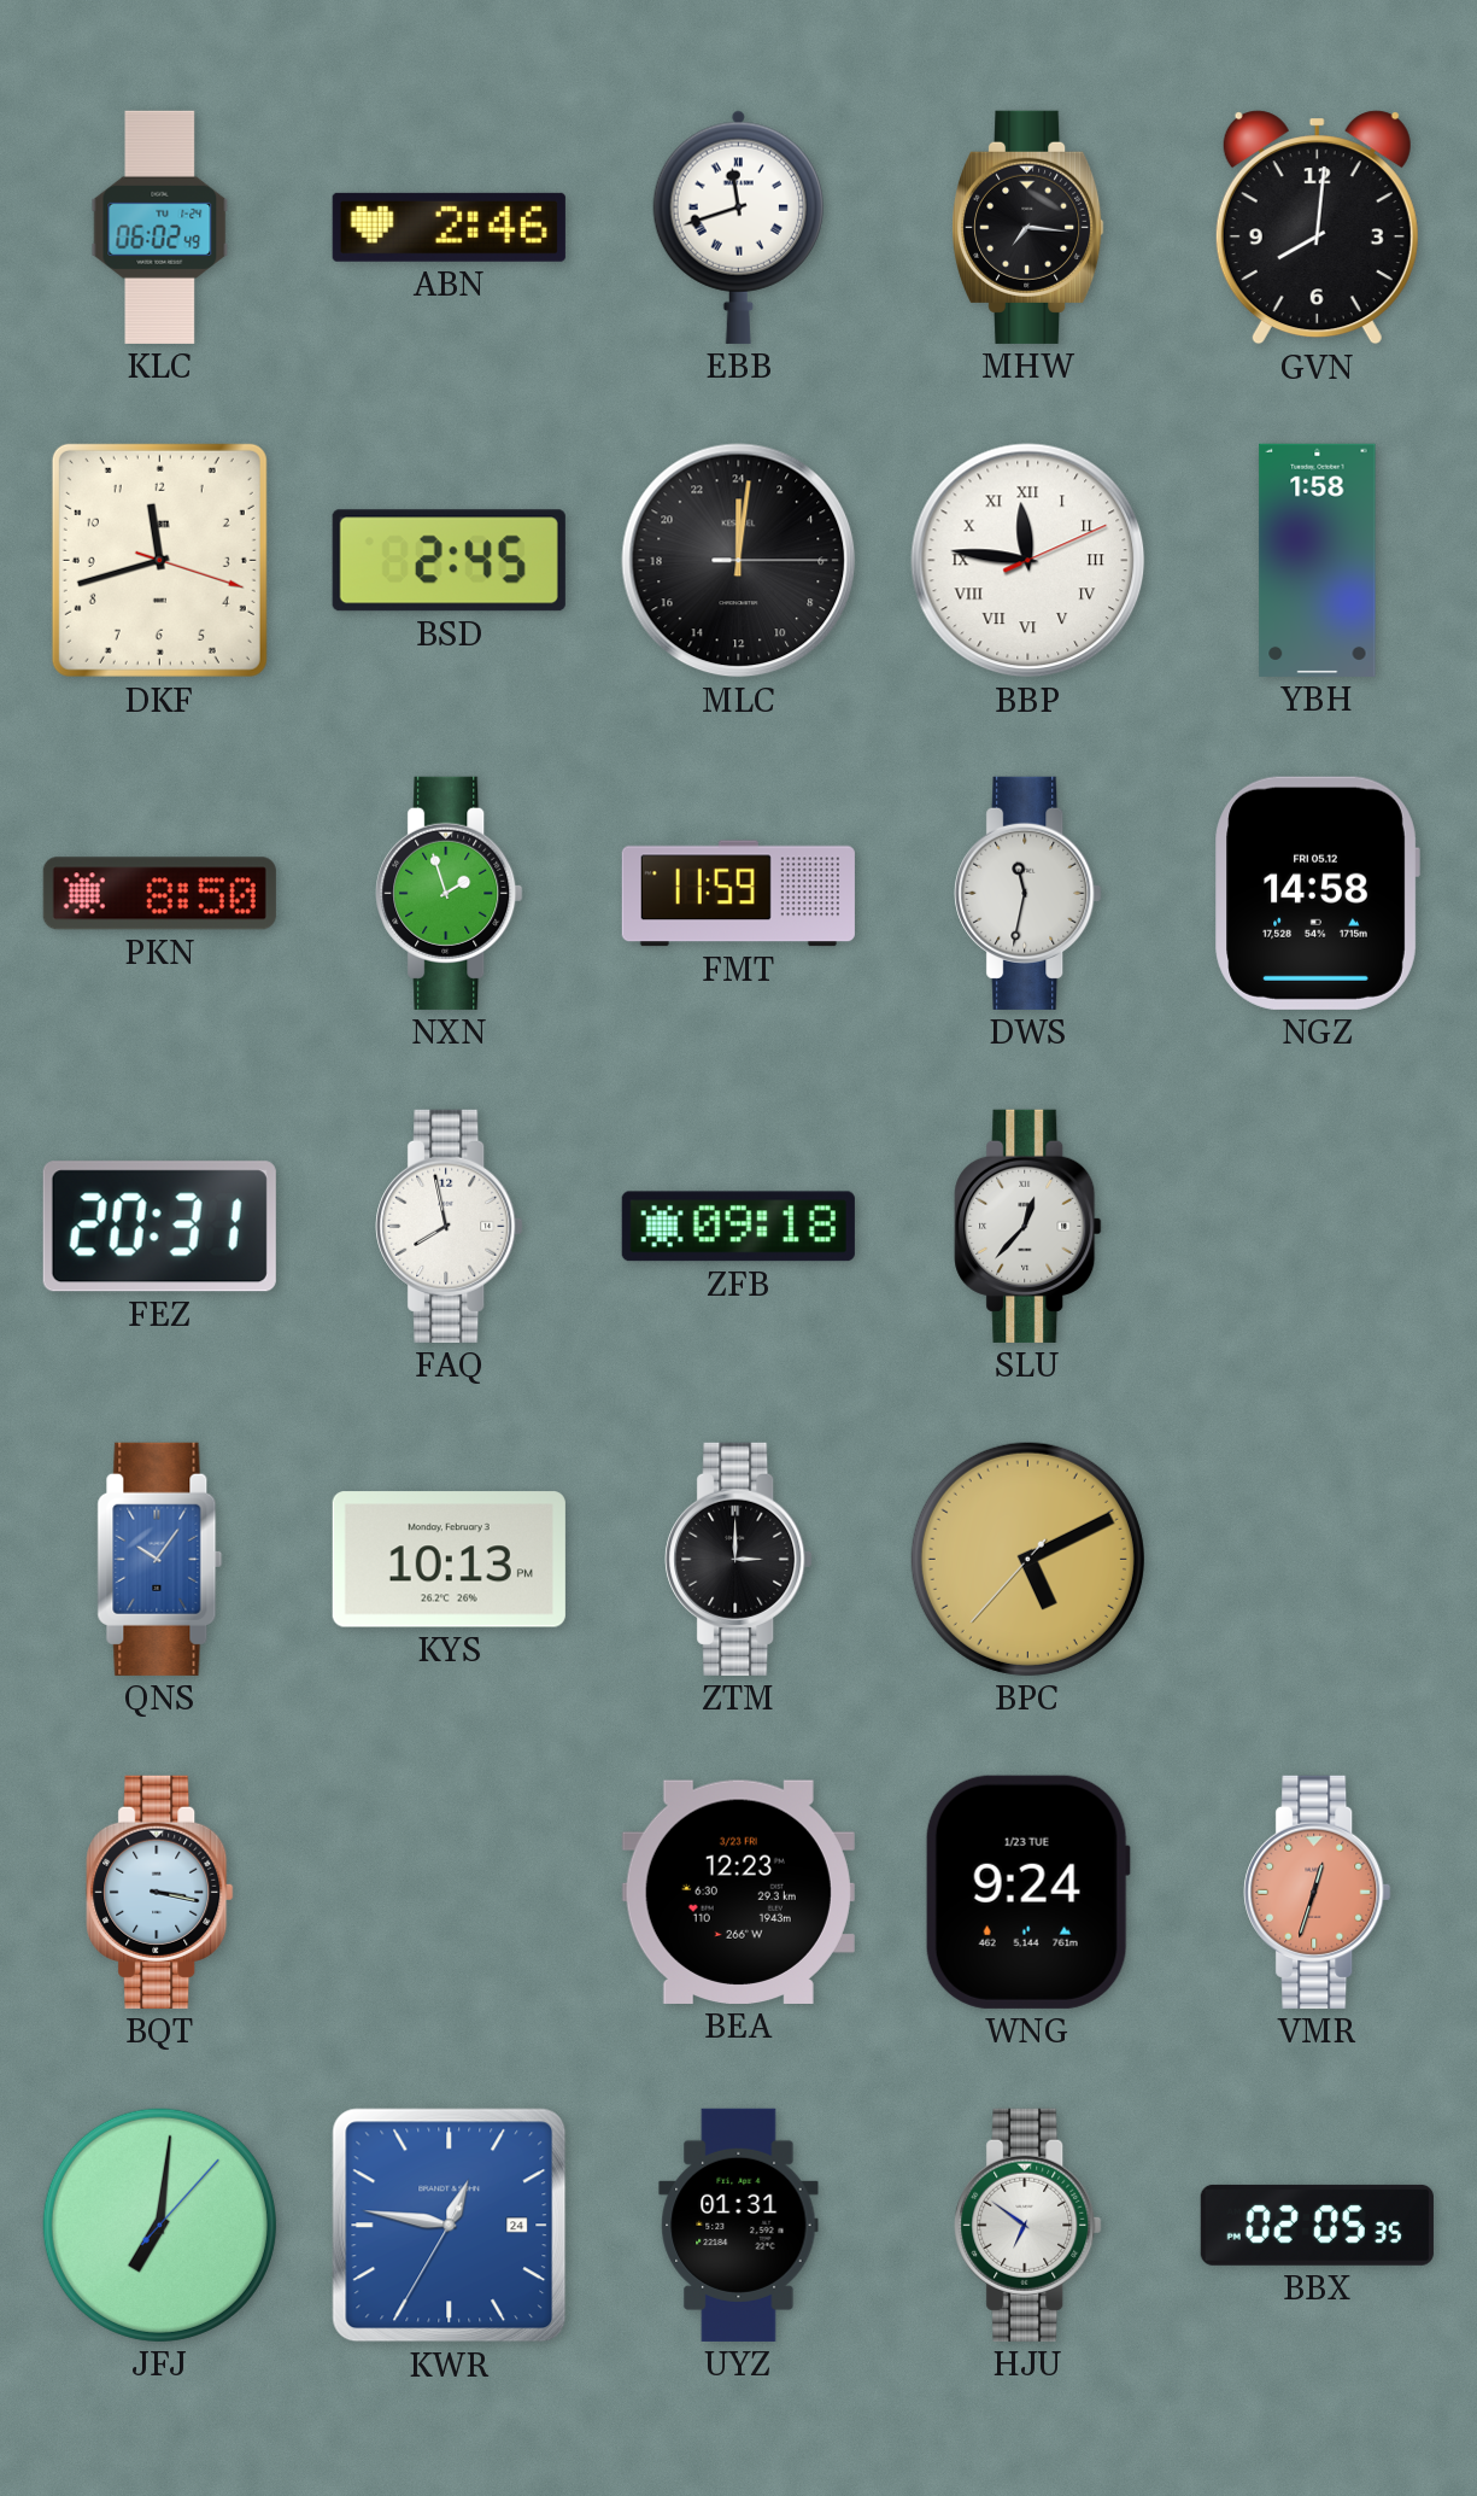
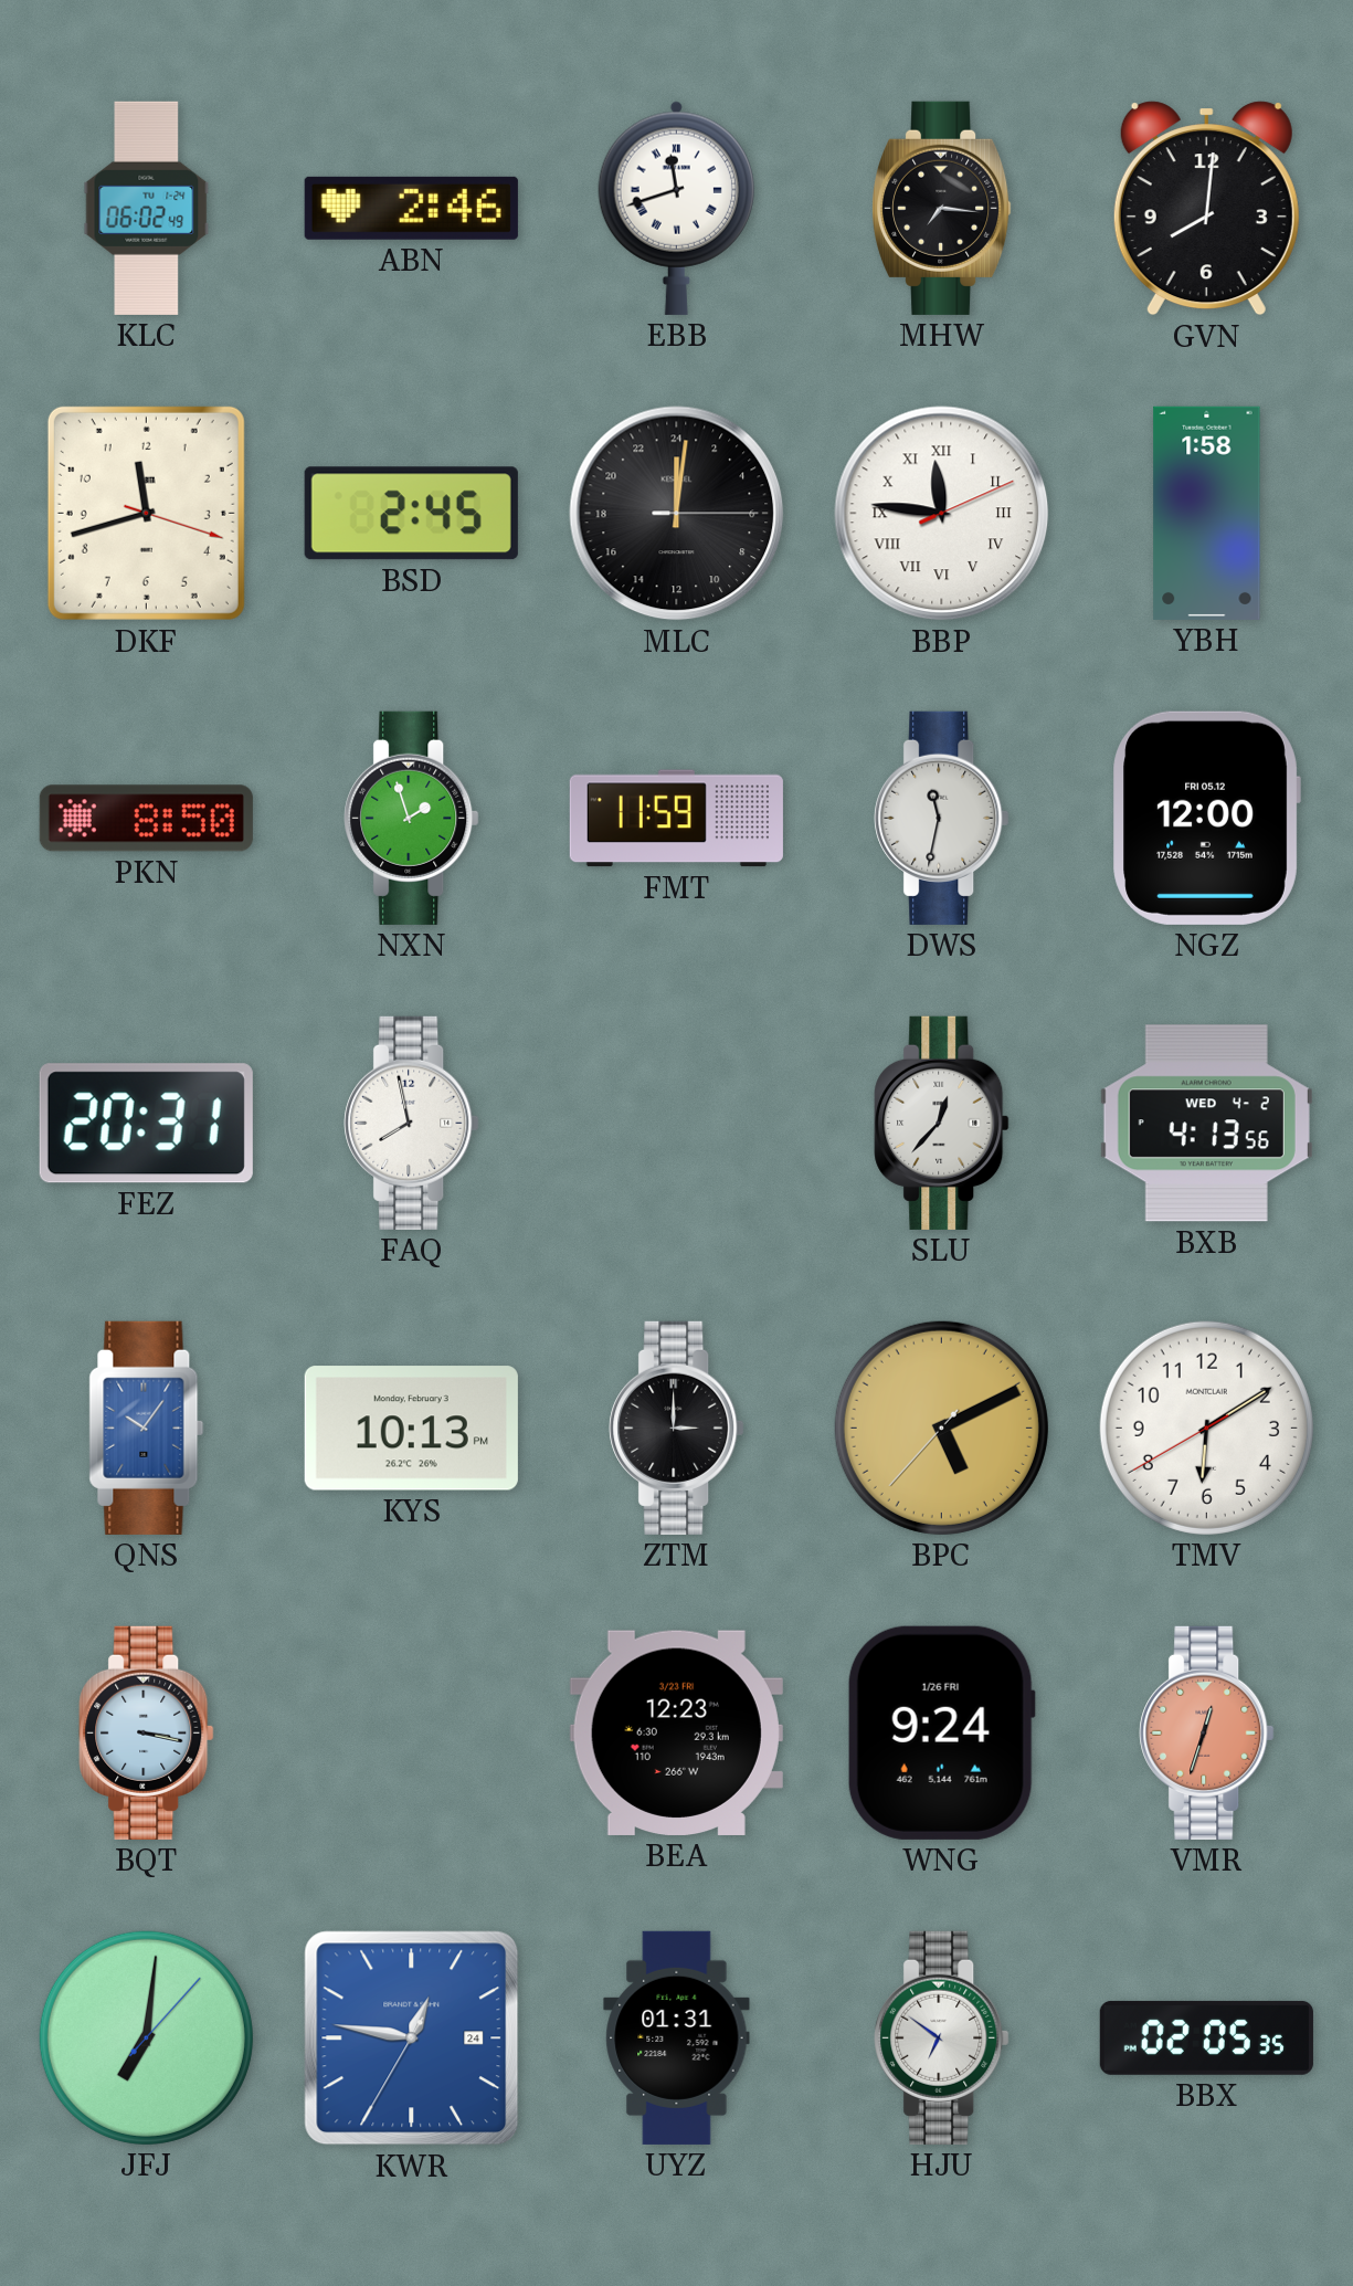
NGZ: 14:58 -> 12:00 (1206, 818)
ZFB: 09:18 -> none (738, 1227)
BXB: none -> 4:13 (1206, 1124)
TMV: none -> 6:09 (1206, 1428)
WNG date: 1/23 TUE -> 1/26 FRI (941, 1732)
